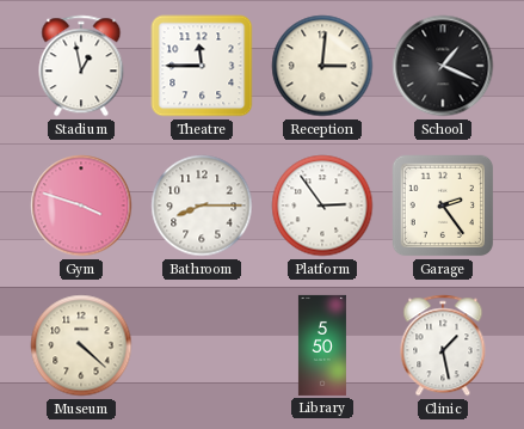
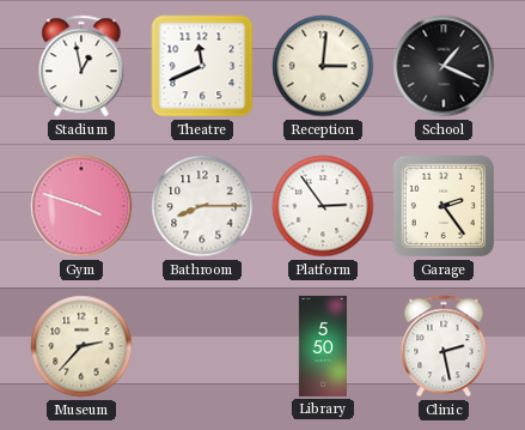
Theatre: 11:45 -> 11:41 (202, 66)
Museum: 4:22 -> 2:37 (81, 346)
Clinic: 1:28 -> 2:28 (444, 346)
